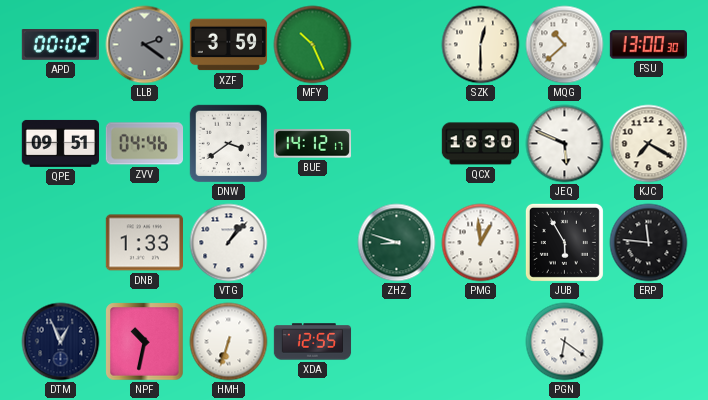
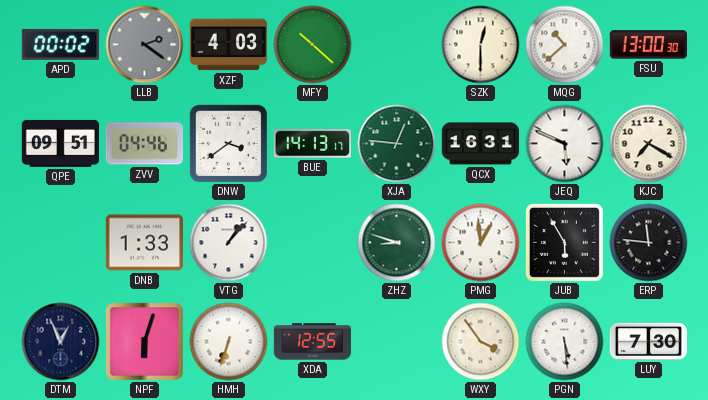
XZF: 3:59 -> 4:03 (228, 45)
MFY: 10:26 -> 10:22 (313, 45)
BUE: 14:12 -> 14:13 (312, 144)
XJA: none -> 12:46 (397, 144)
QCX: 16:30 -> 16:31 (480, 144)
NPF: 10:32 -> 6:03 (145, 342)
WXY: none -> 3:54 (481, 342)
PGN: 6:21 -> 5:29 (565, 342)
LUY: none -> 7:30 (648, 341)
